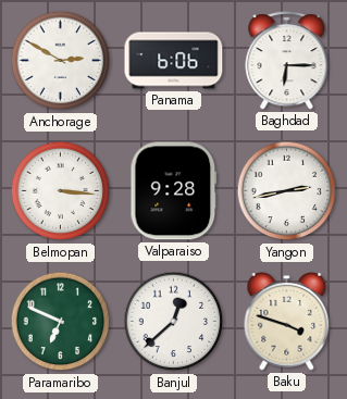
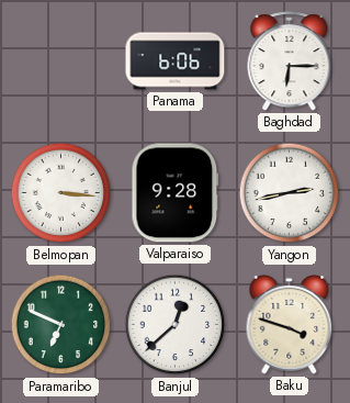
Anchorage: 2:50 -> none (61, 61)
